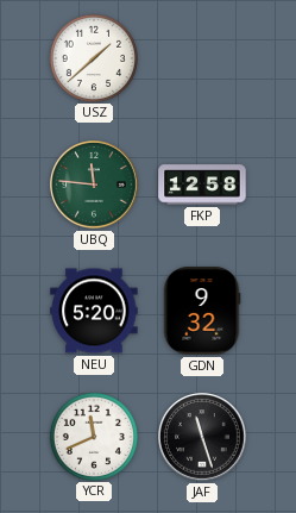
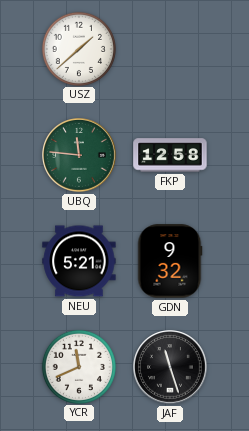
NEU: 5:20 -> 5:21 (79, 261)
